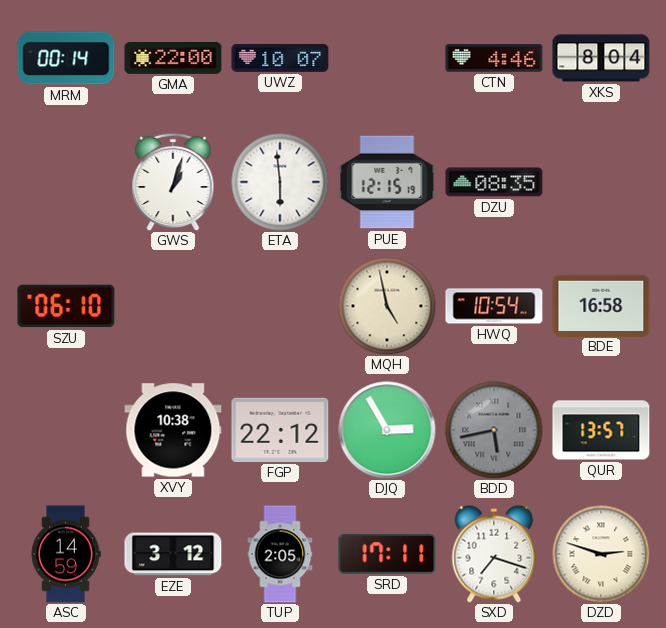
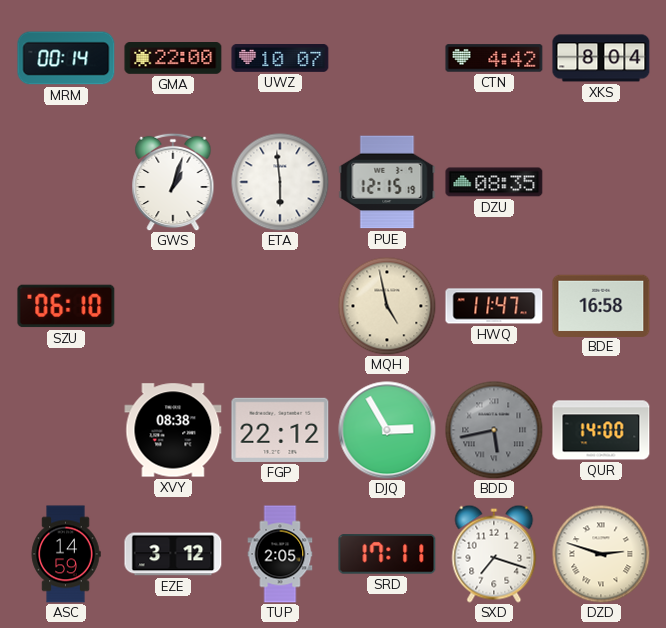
CTN: 4:46 -> 4:42 (494, 58)
HWQ: 10:54 -> 11:47 (494, 306)
XVY: 10:38 -> 08:38 (173, 430)
QUR: 13:57 -> 14:00 (601, 430)
